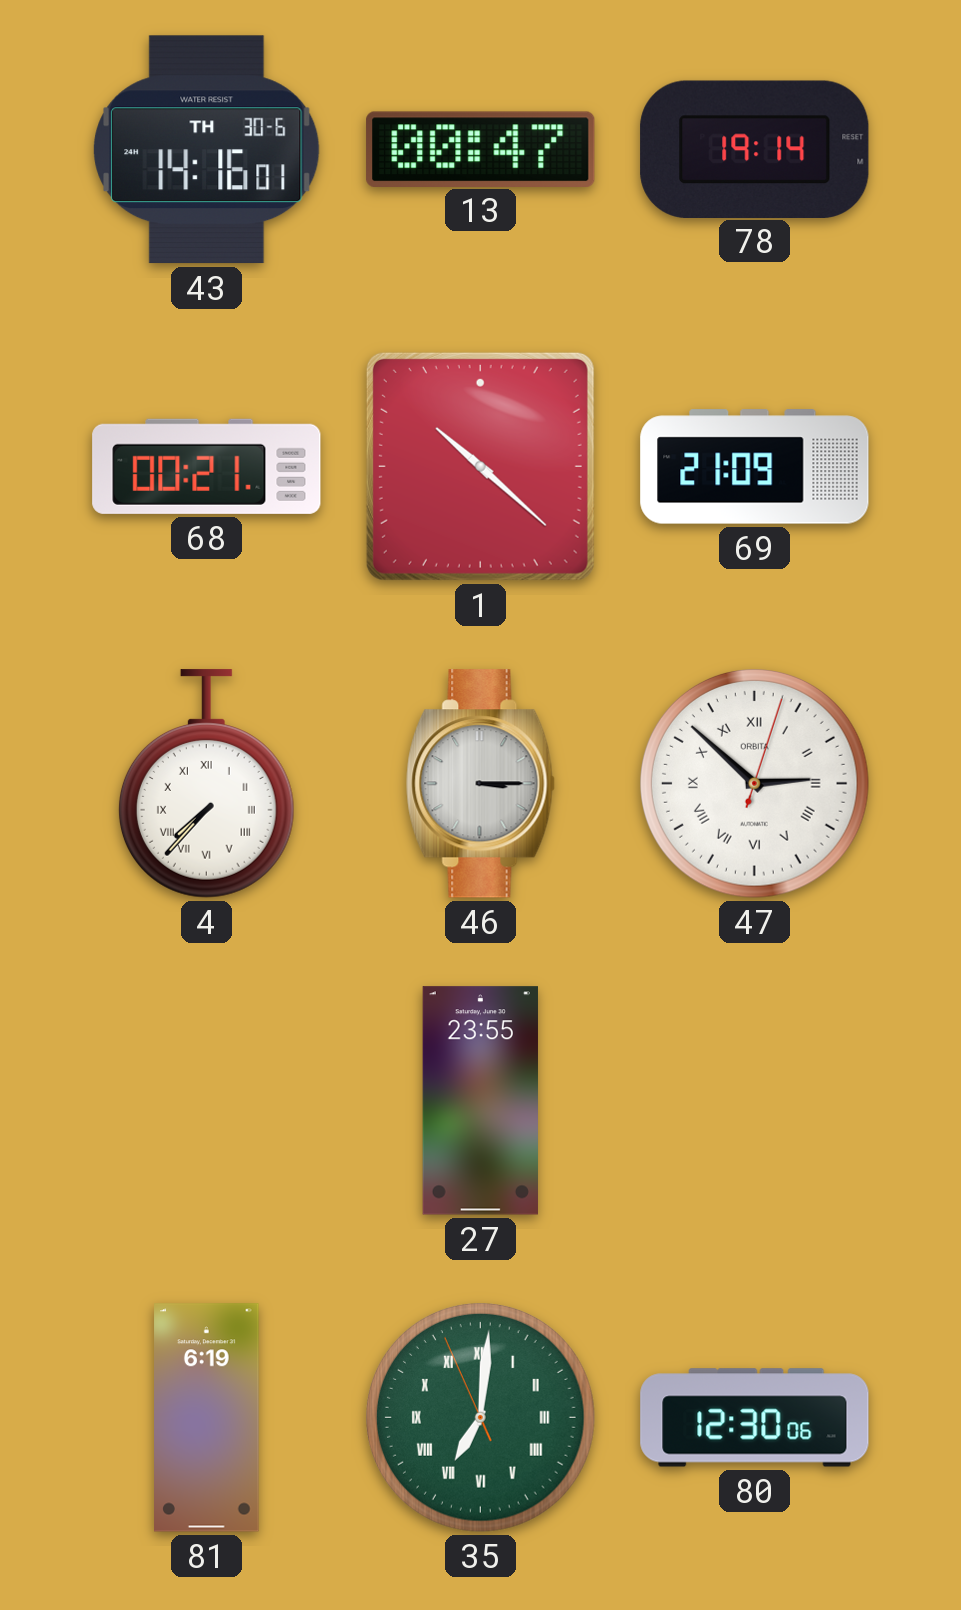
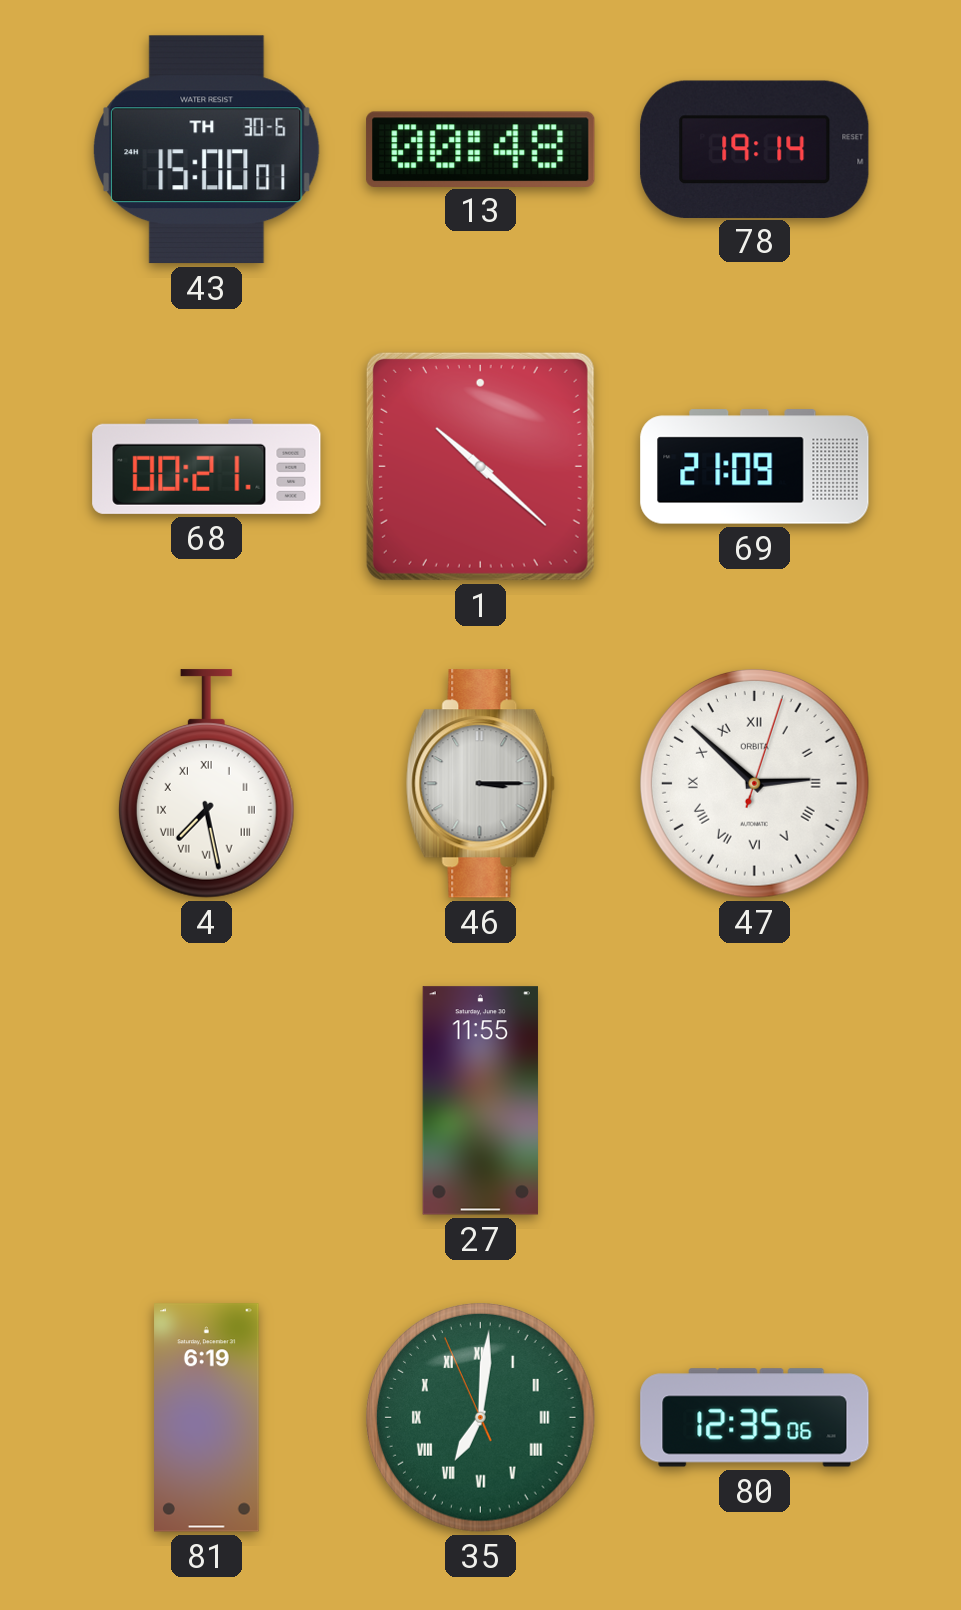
43: 14:16 -> 15:00 (207, 150)
13: 00:47 -> 00:48 (481, 149)
4: 7:37 -> 7:28 (206, 784)
27: 23:55 -> 11:55 (480, 1101)
80: 12:30 -> 12:35 (755, 1418)
